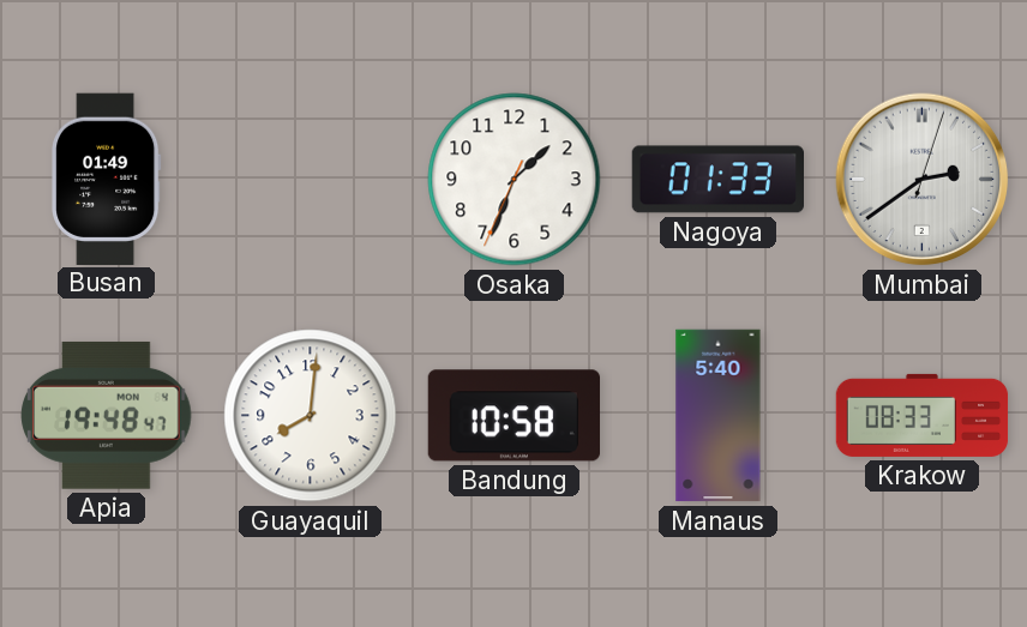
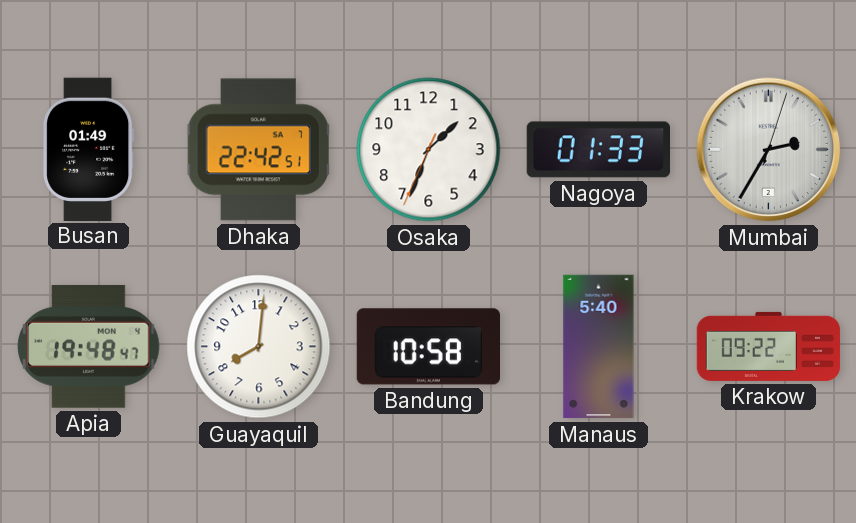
Dhaka: none -> 22:42 (259, 150)
Mumbai: 2:39 -> 2:35 (769, 150)
Krakow: 08:33 -> 09:22 (769, 346)
